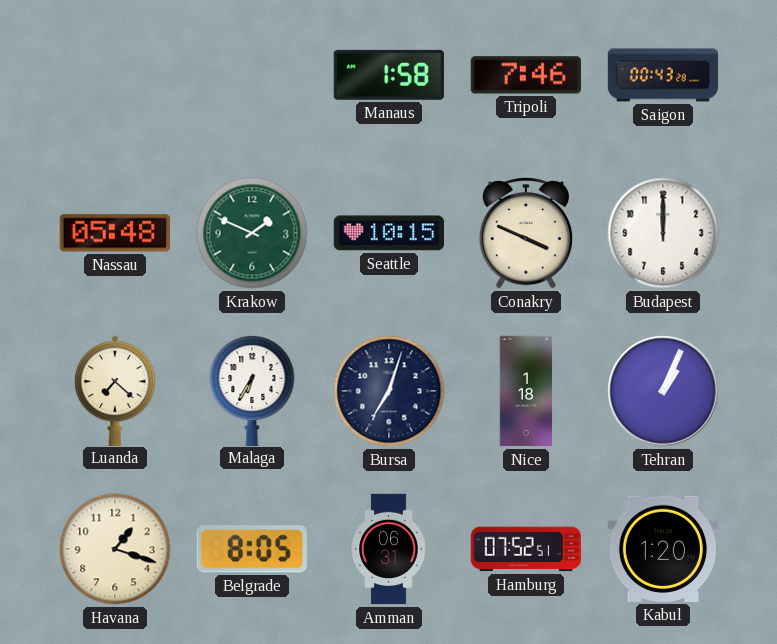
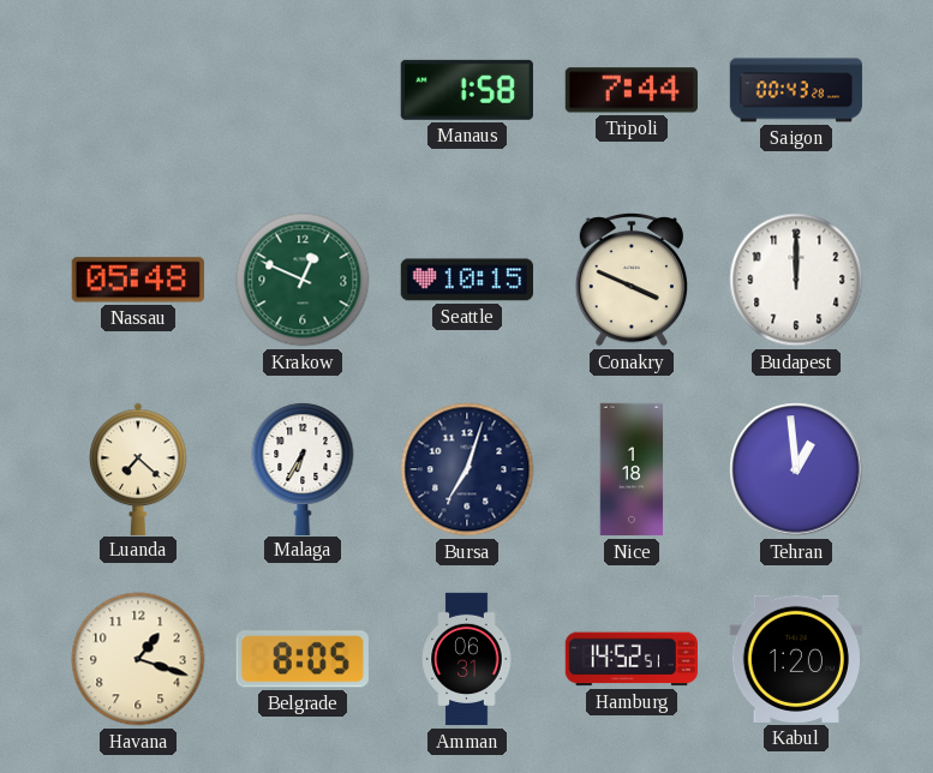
Tripoli: 7:46 -> 7:44 (632, 90)
Krakow: 1:49 -> 12:49 (303, 280)
Tehran: 1:04 -> 12:59 (796, 469)
Hamburg: 07:52 -> 14:52 (632, 659)
